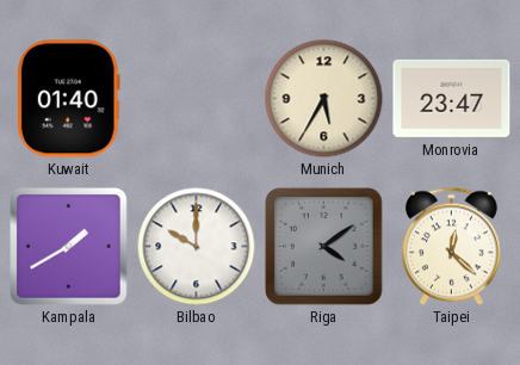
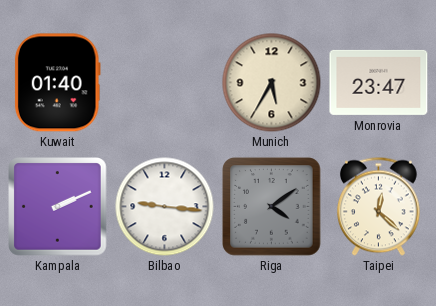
Kampala: 1:40 -> 2:11 (58, 207)
Bilbao: 10:00 -> 9:16 (165, 207)
